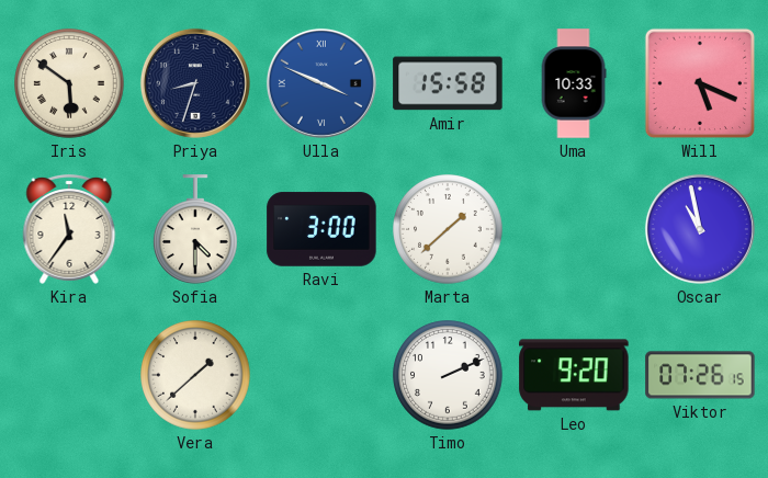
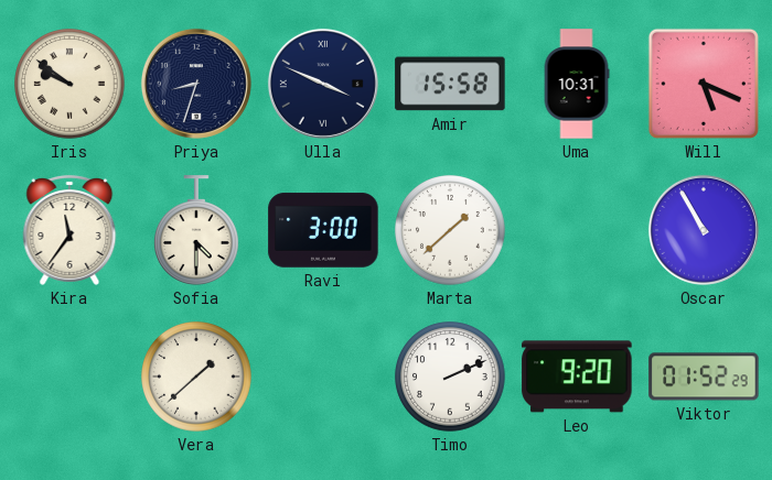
Iris: 5:51 -> 9:51 (69, 84)
Ulla dial: blue -> navy (323, 84)
Uma: 10:33 -> 10:31 (577, 84)
Oscar: 10:58 -> 10:55 (704, 230)
Viktor: 07:26 -> 01:52 (704, 377)
